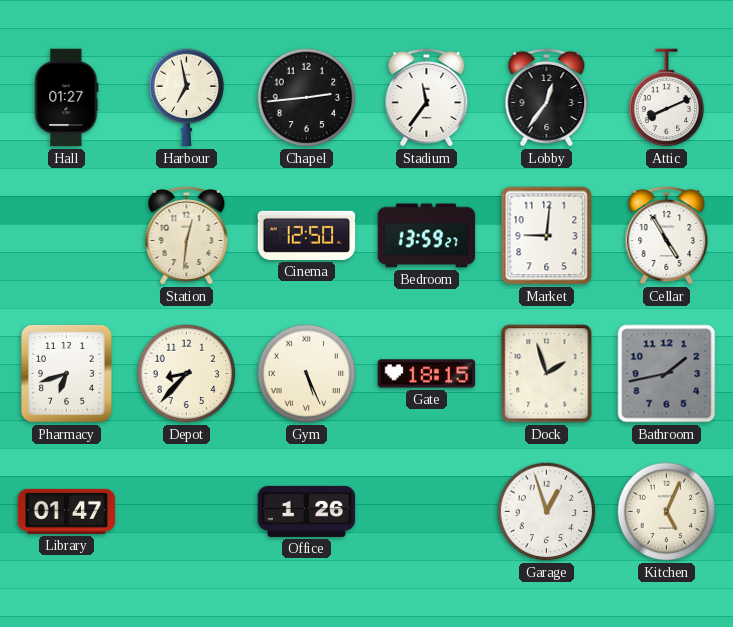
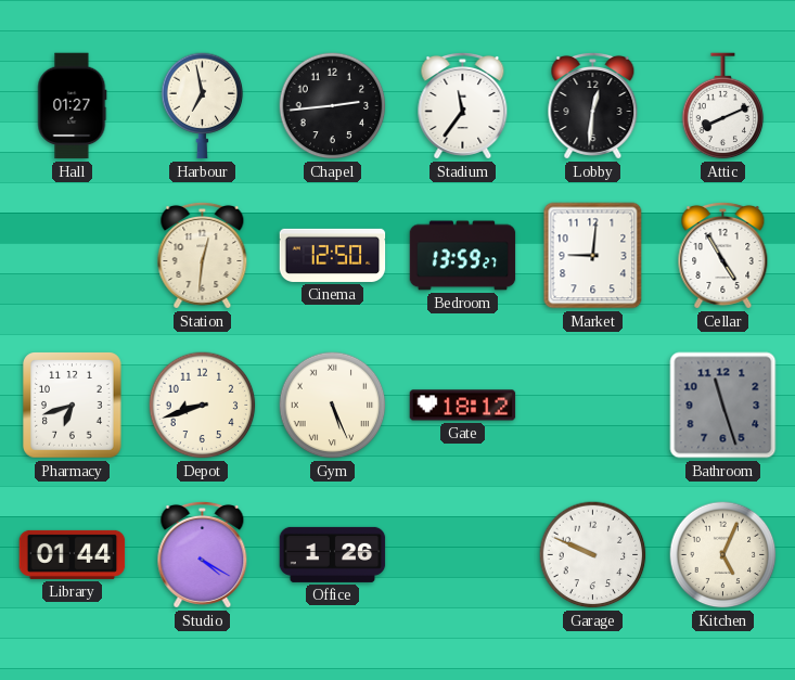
Lobby: 12:36 -> 12:31 (593, 105)
Depot: 8:37 -> 8:42 (203, 406)
Gate: 18:15 -> 18:12 (463, 406)
Dock: 1:57 -> none (547, 374)
Bathroom: 1:43 -> 11:27 (723, 406)
Library: 01:47 -> 01:44 (73, 554)
Studio: none -> 4:20 (203, 554)
Garage: 12:57 -> 9:49 (593, 555)
